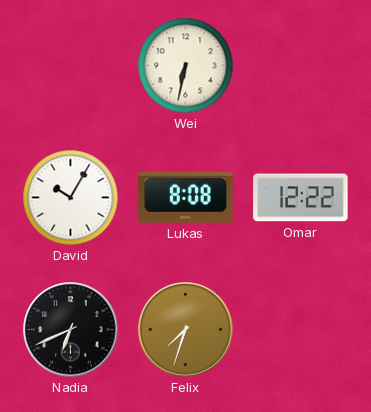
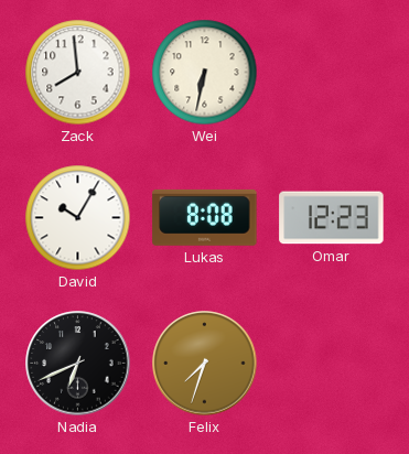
Zack: none -> 7:59 (78, 73)
Omar: 12:22 -> 12:23 (332, 218)
